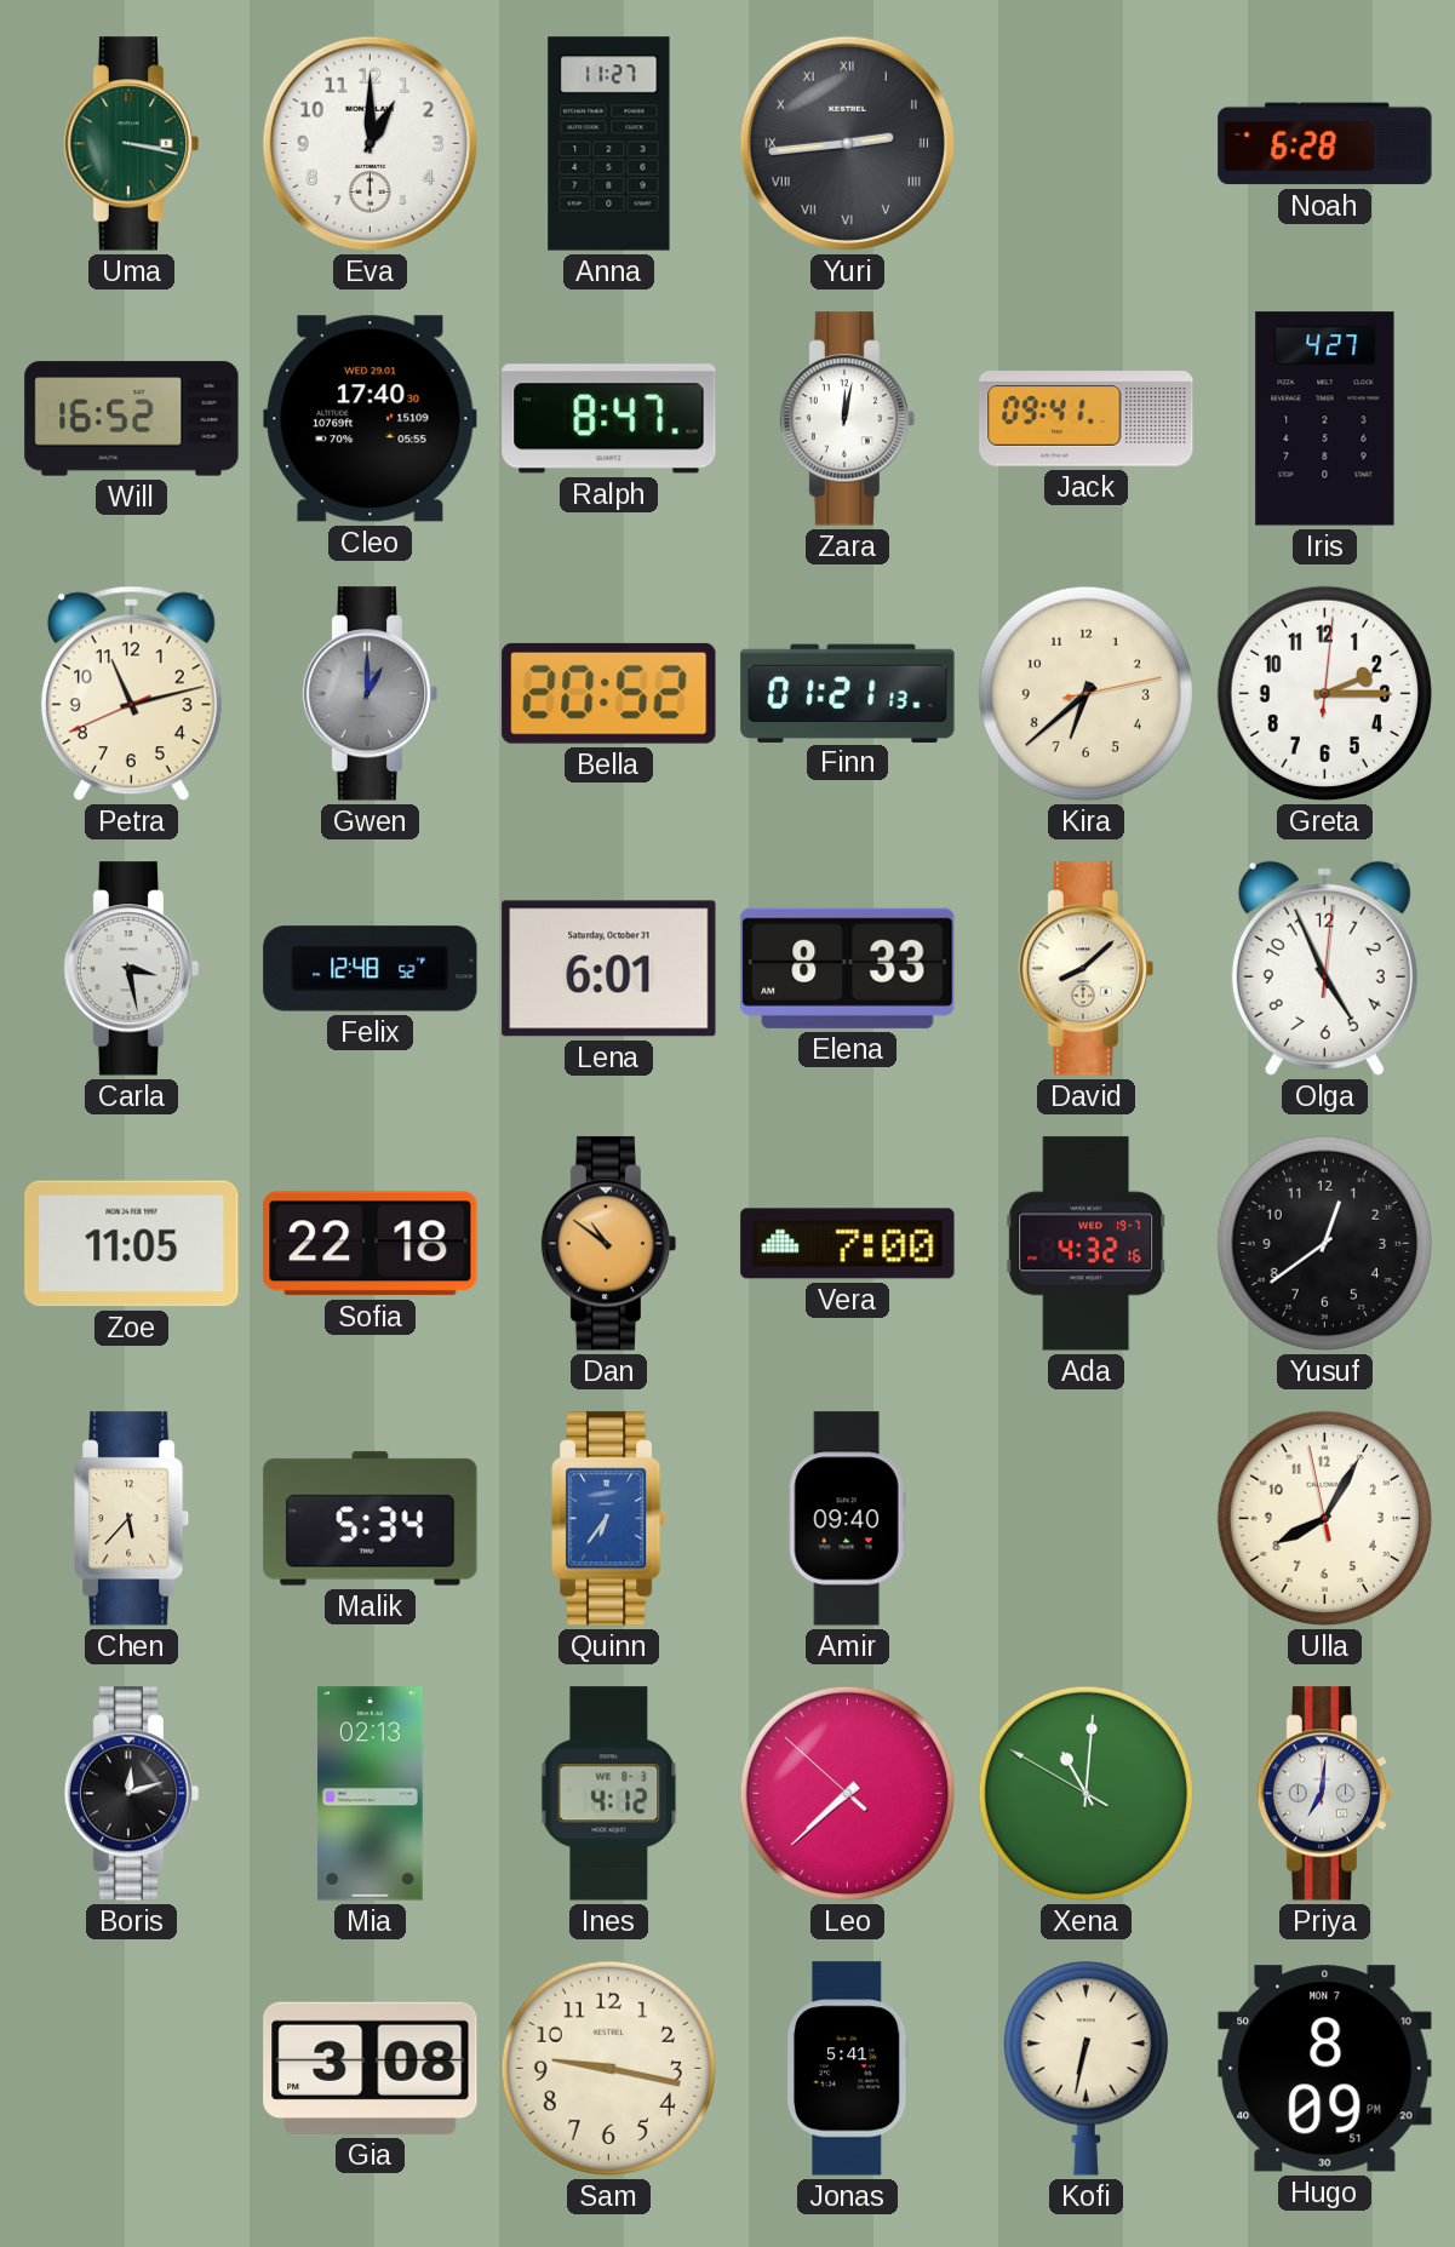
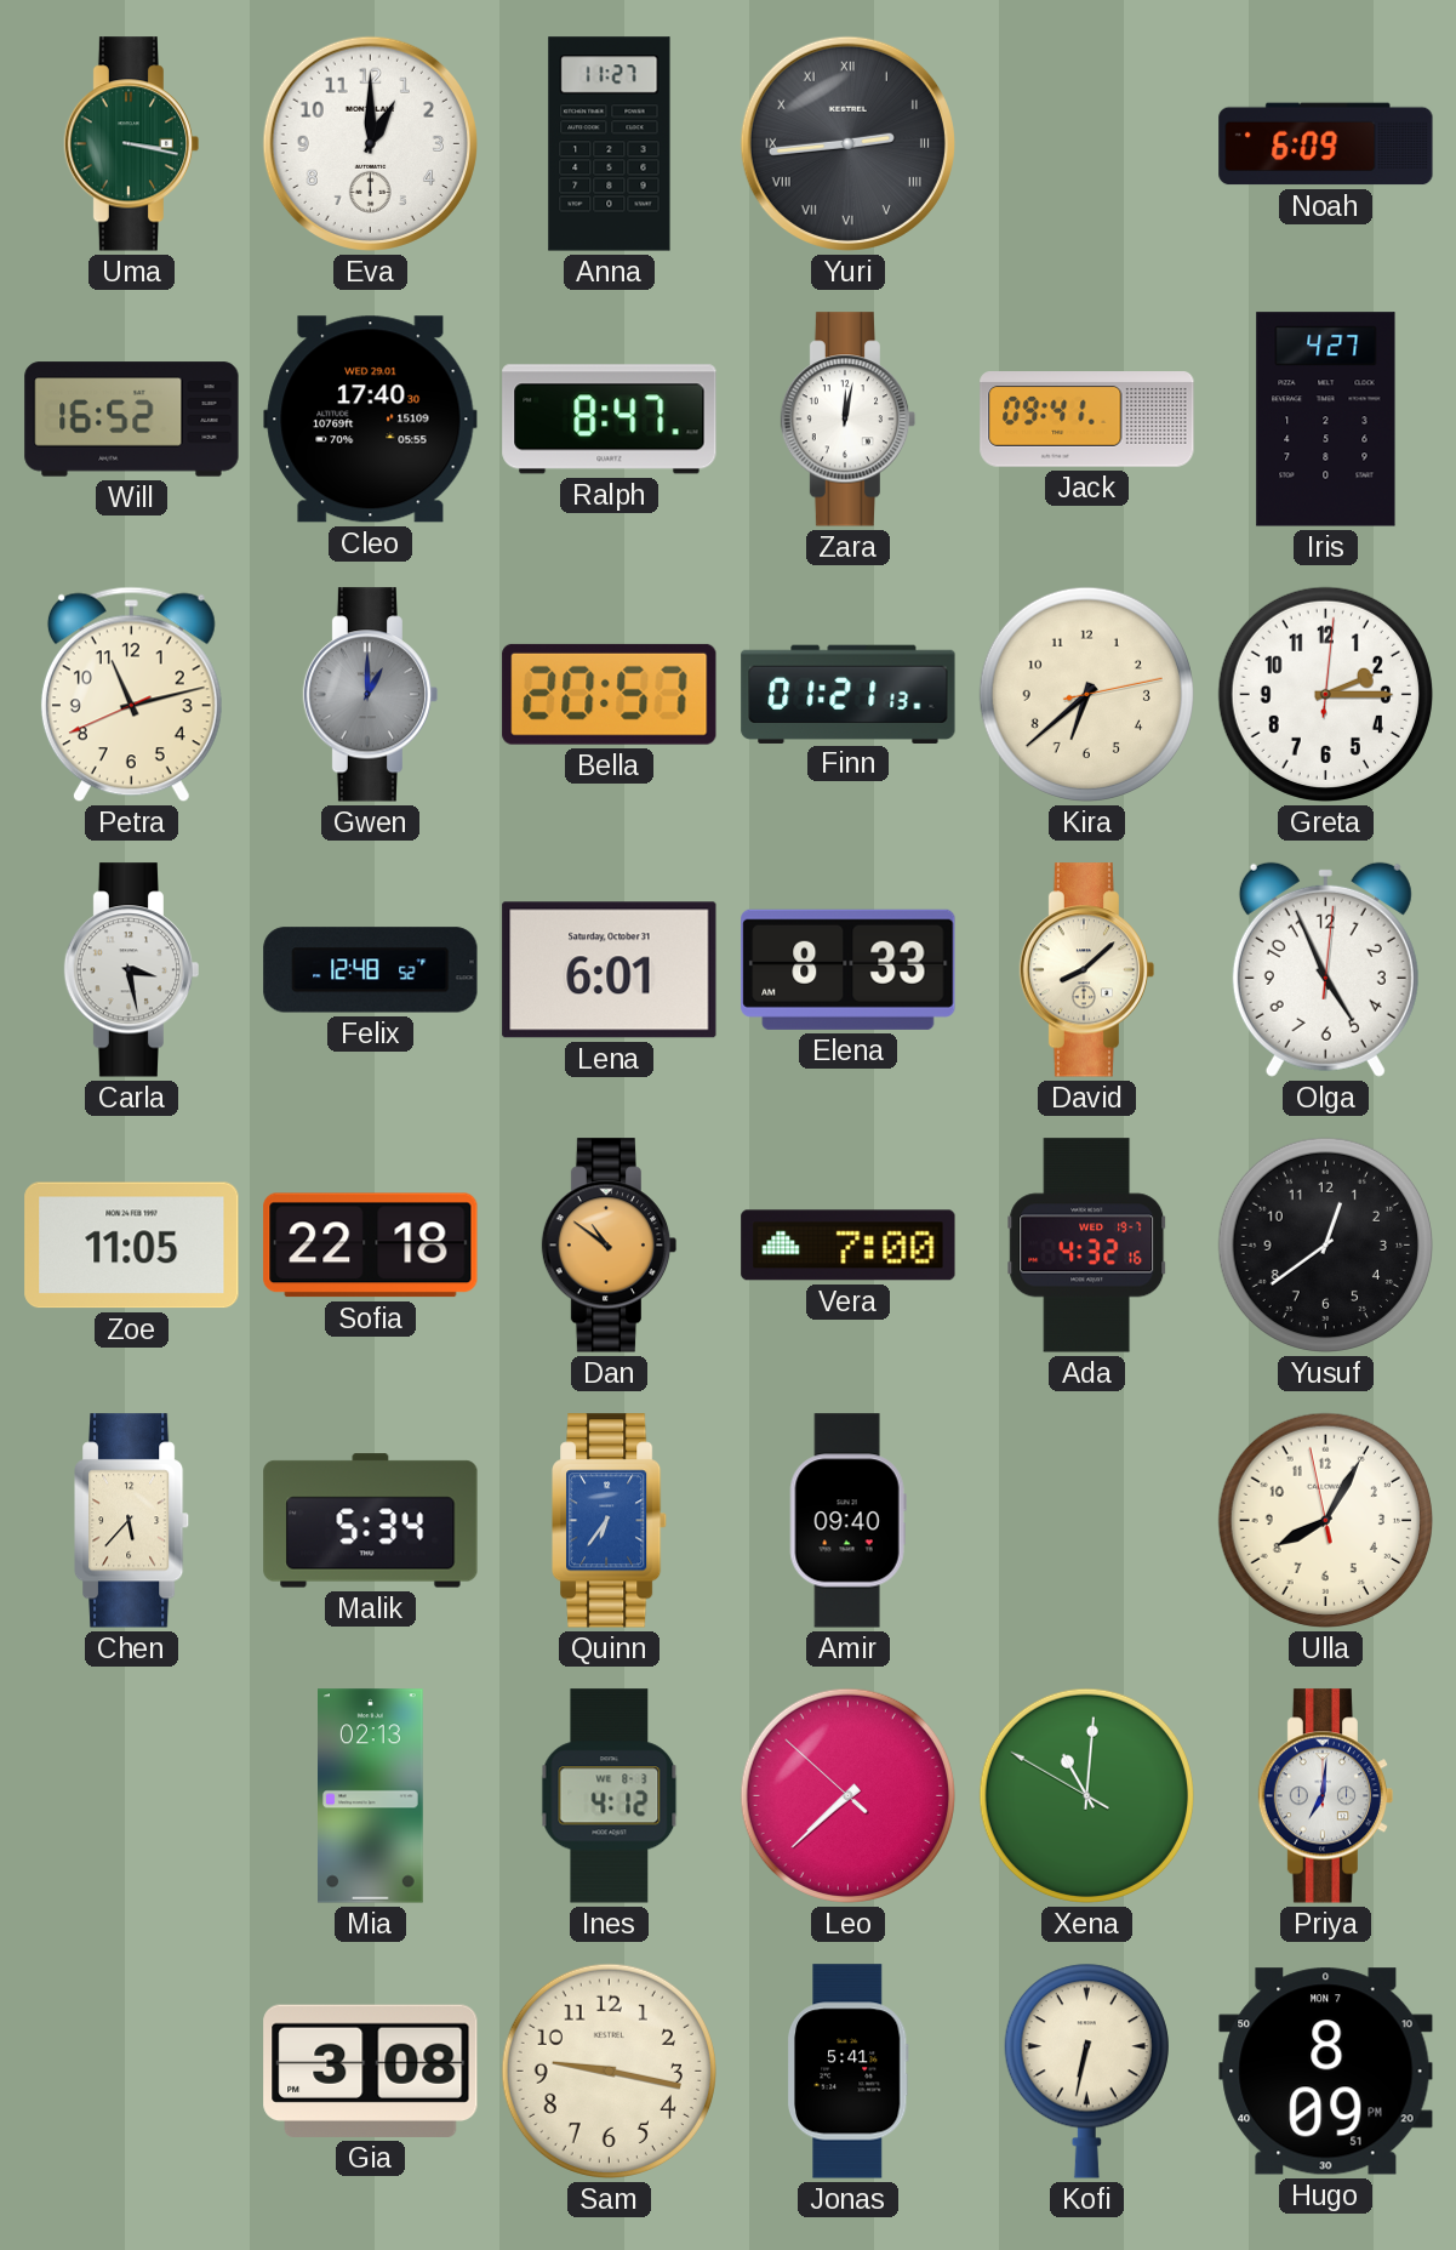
Noah: 6:28 -> 6:09 (1326, 144)
Bella: 20:52 -> 20:57 (610, 694)
Boris: 12:12 -> none (132, 1794)
